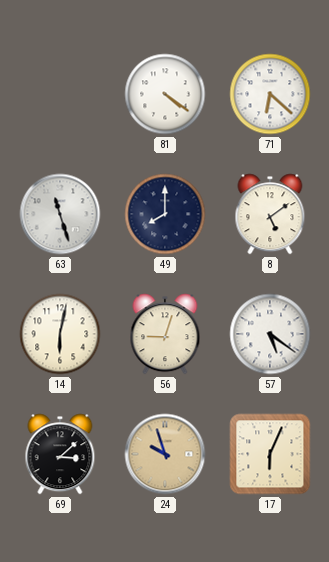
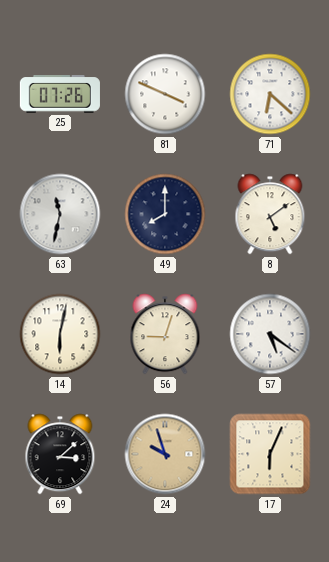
25: none -> 07:26 (60, 94)
81: 4:21 -> 3:49 (165, 94)
63: 11:27 -> 11:32 (60, 214)
